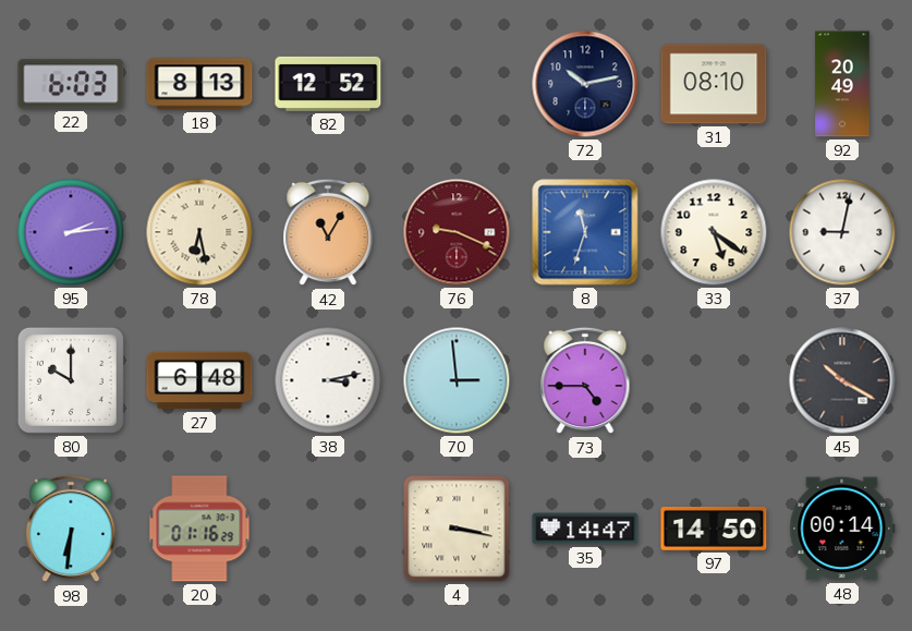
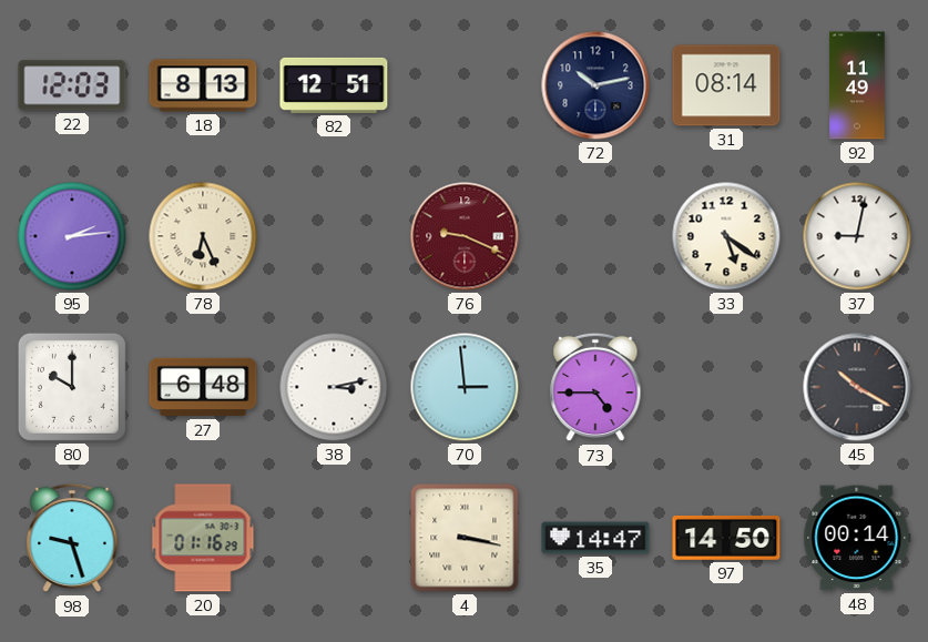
22: 6:03 -> 12:03 (72, 85)
82: 12:52 -> 12:51 (334, 85)
31: 08:10 -> 08:14 (726, 85)
92: 20:49 -> 11:49 (857, 85)
78: 6:28 -> 6:26 (203, 236)
42: 11:05 -> none (328, 232)
8: 11:33 -> none (585, 232)
98: 6:31 -> 9:27 (72, 538)
